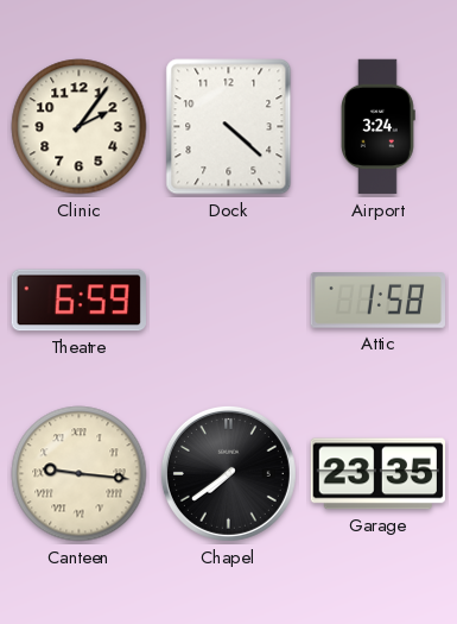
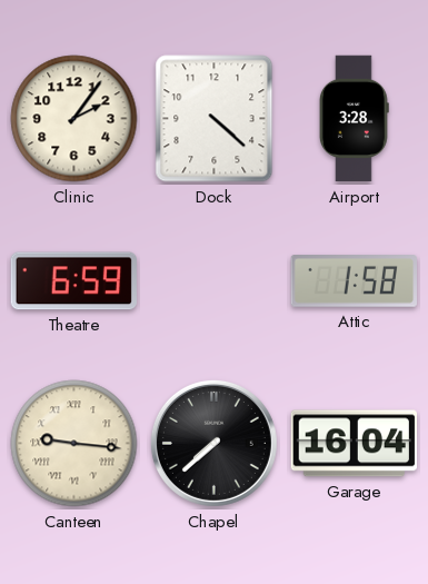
Airport: 3:24 -> 3:28 (354, 119)
Chapel: 7:39 -> 7:38 (213, 443)
Garage: 23:35 -> 16:04 (354, 444)
